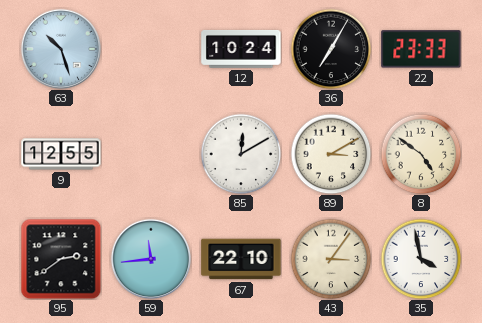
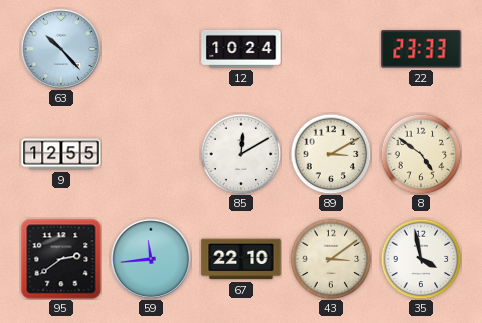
63: 10:27 -> 10:23 (61, 49)
36: 7:05 -> none (331, 49)
43: 3:06 -> 3:09 (331, 259)
